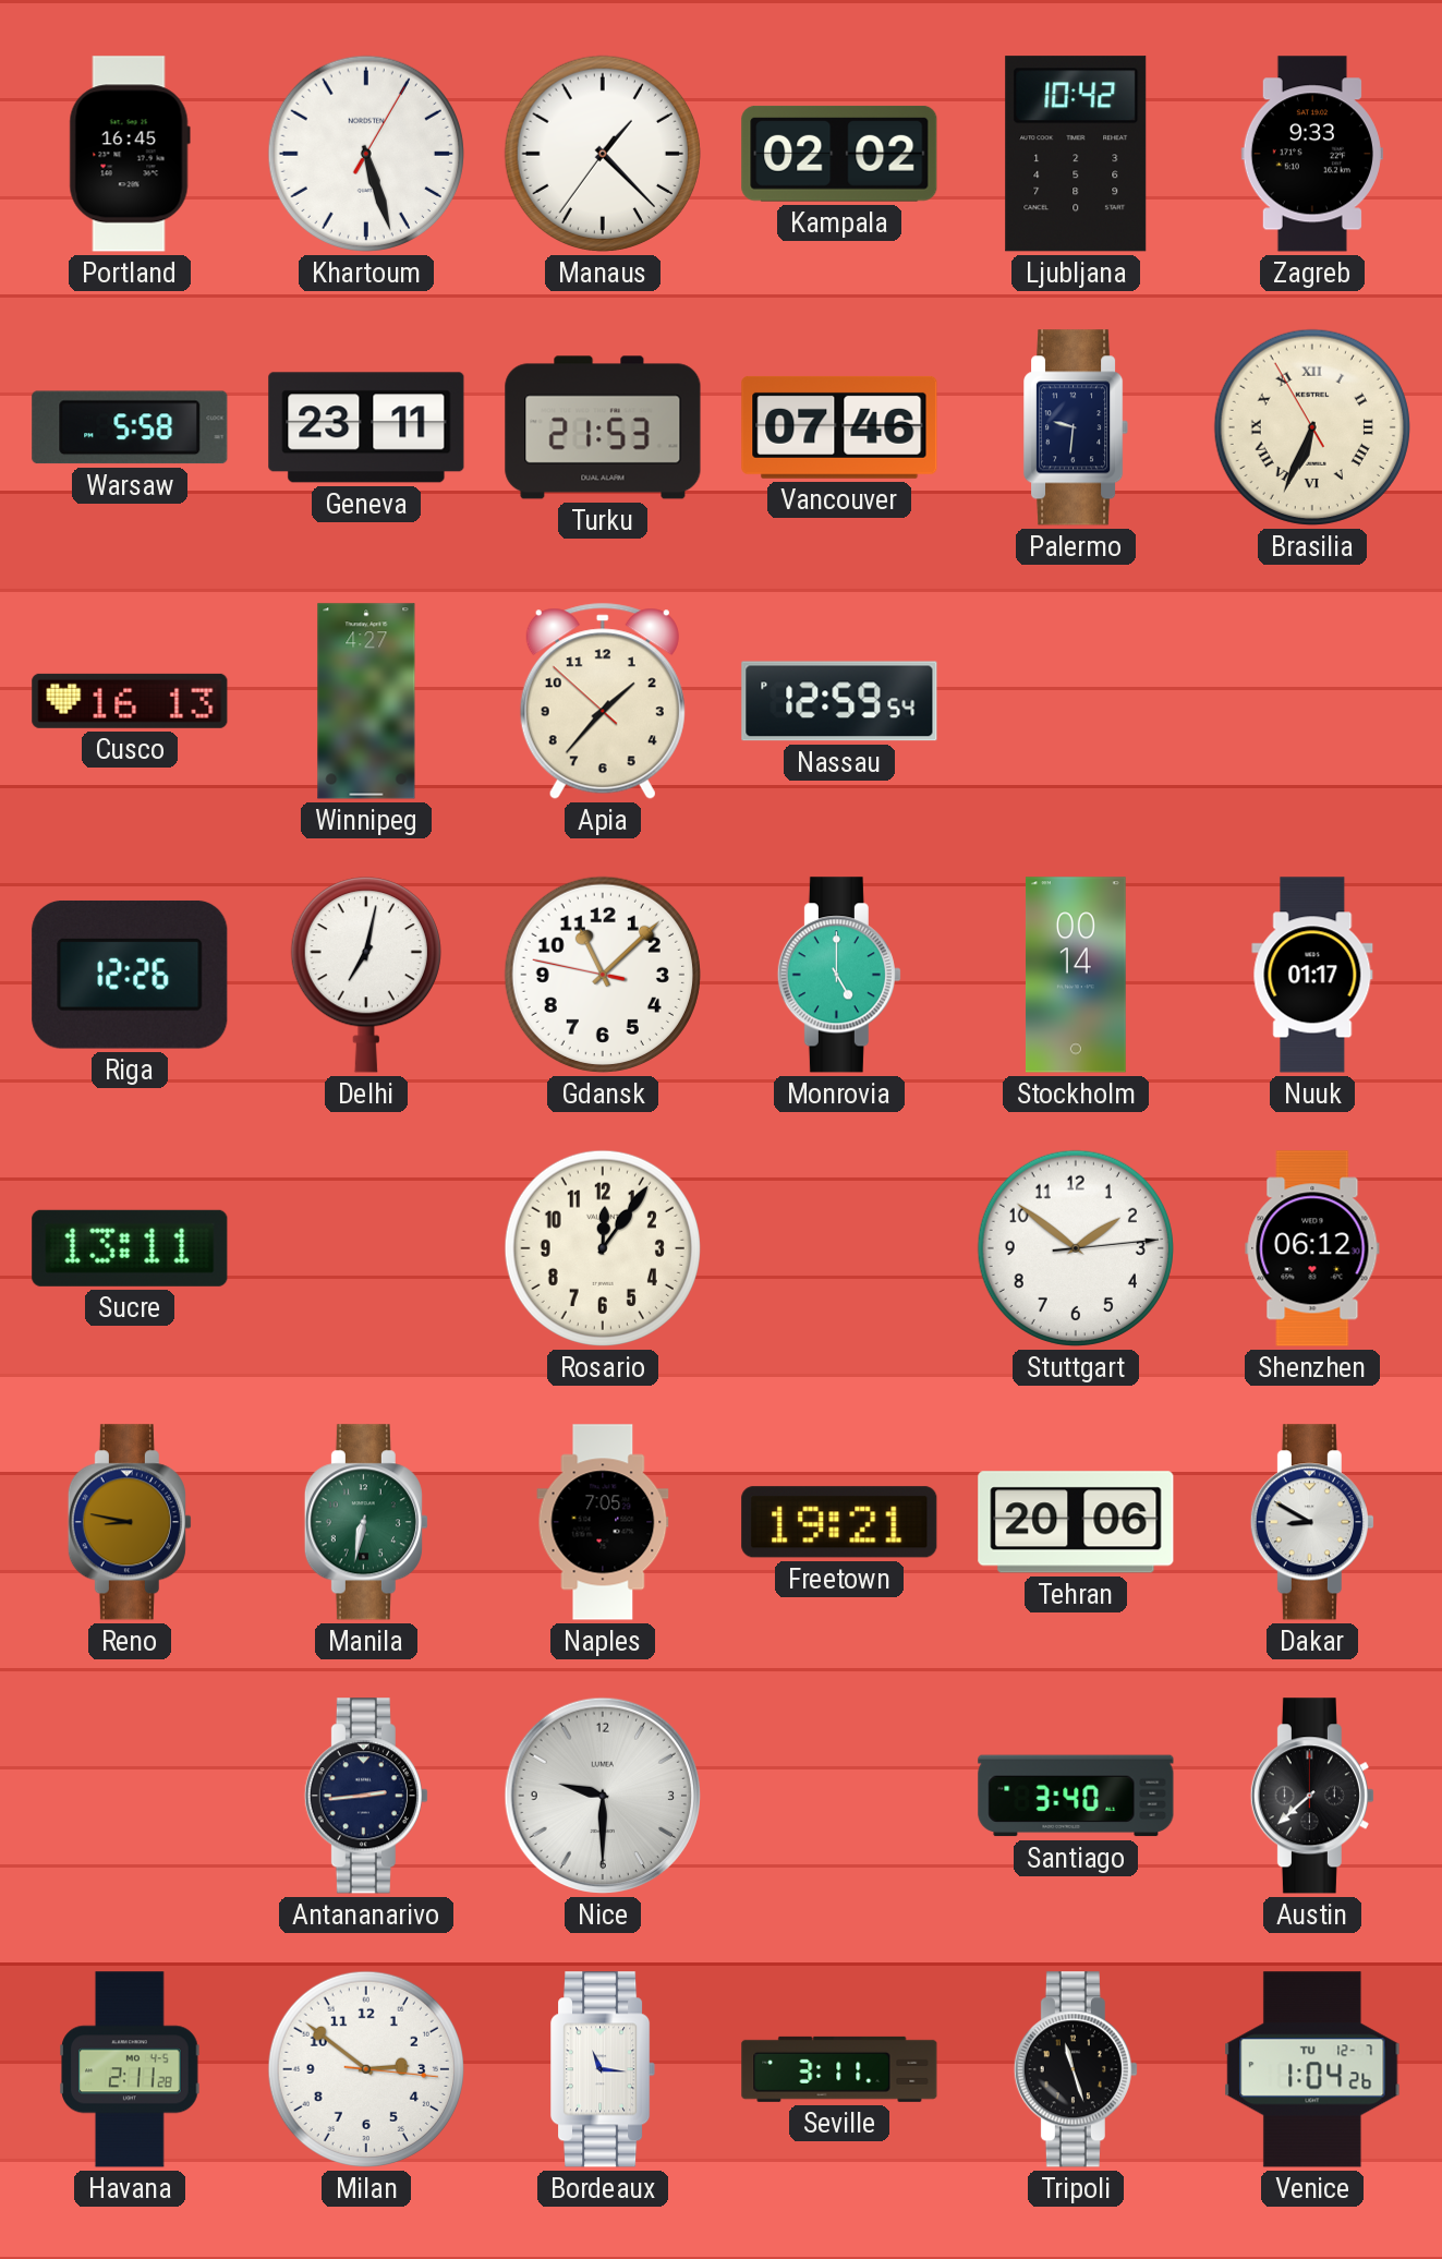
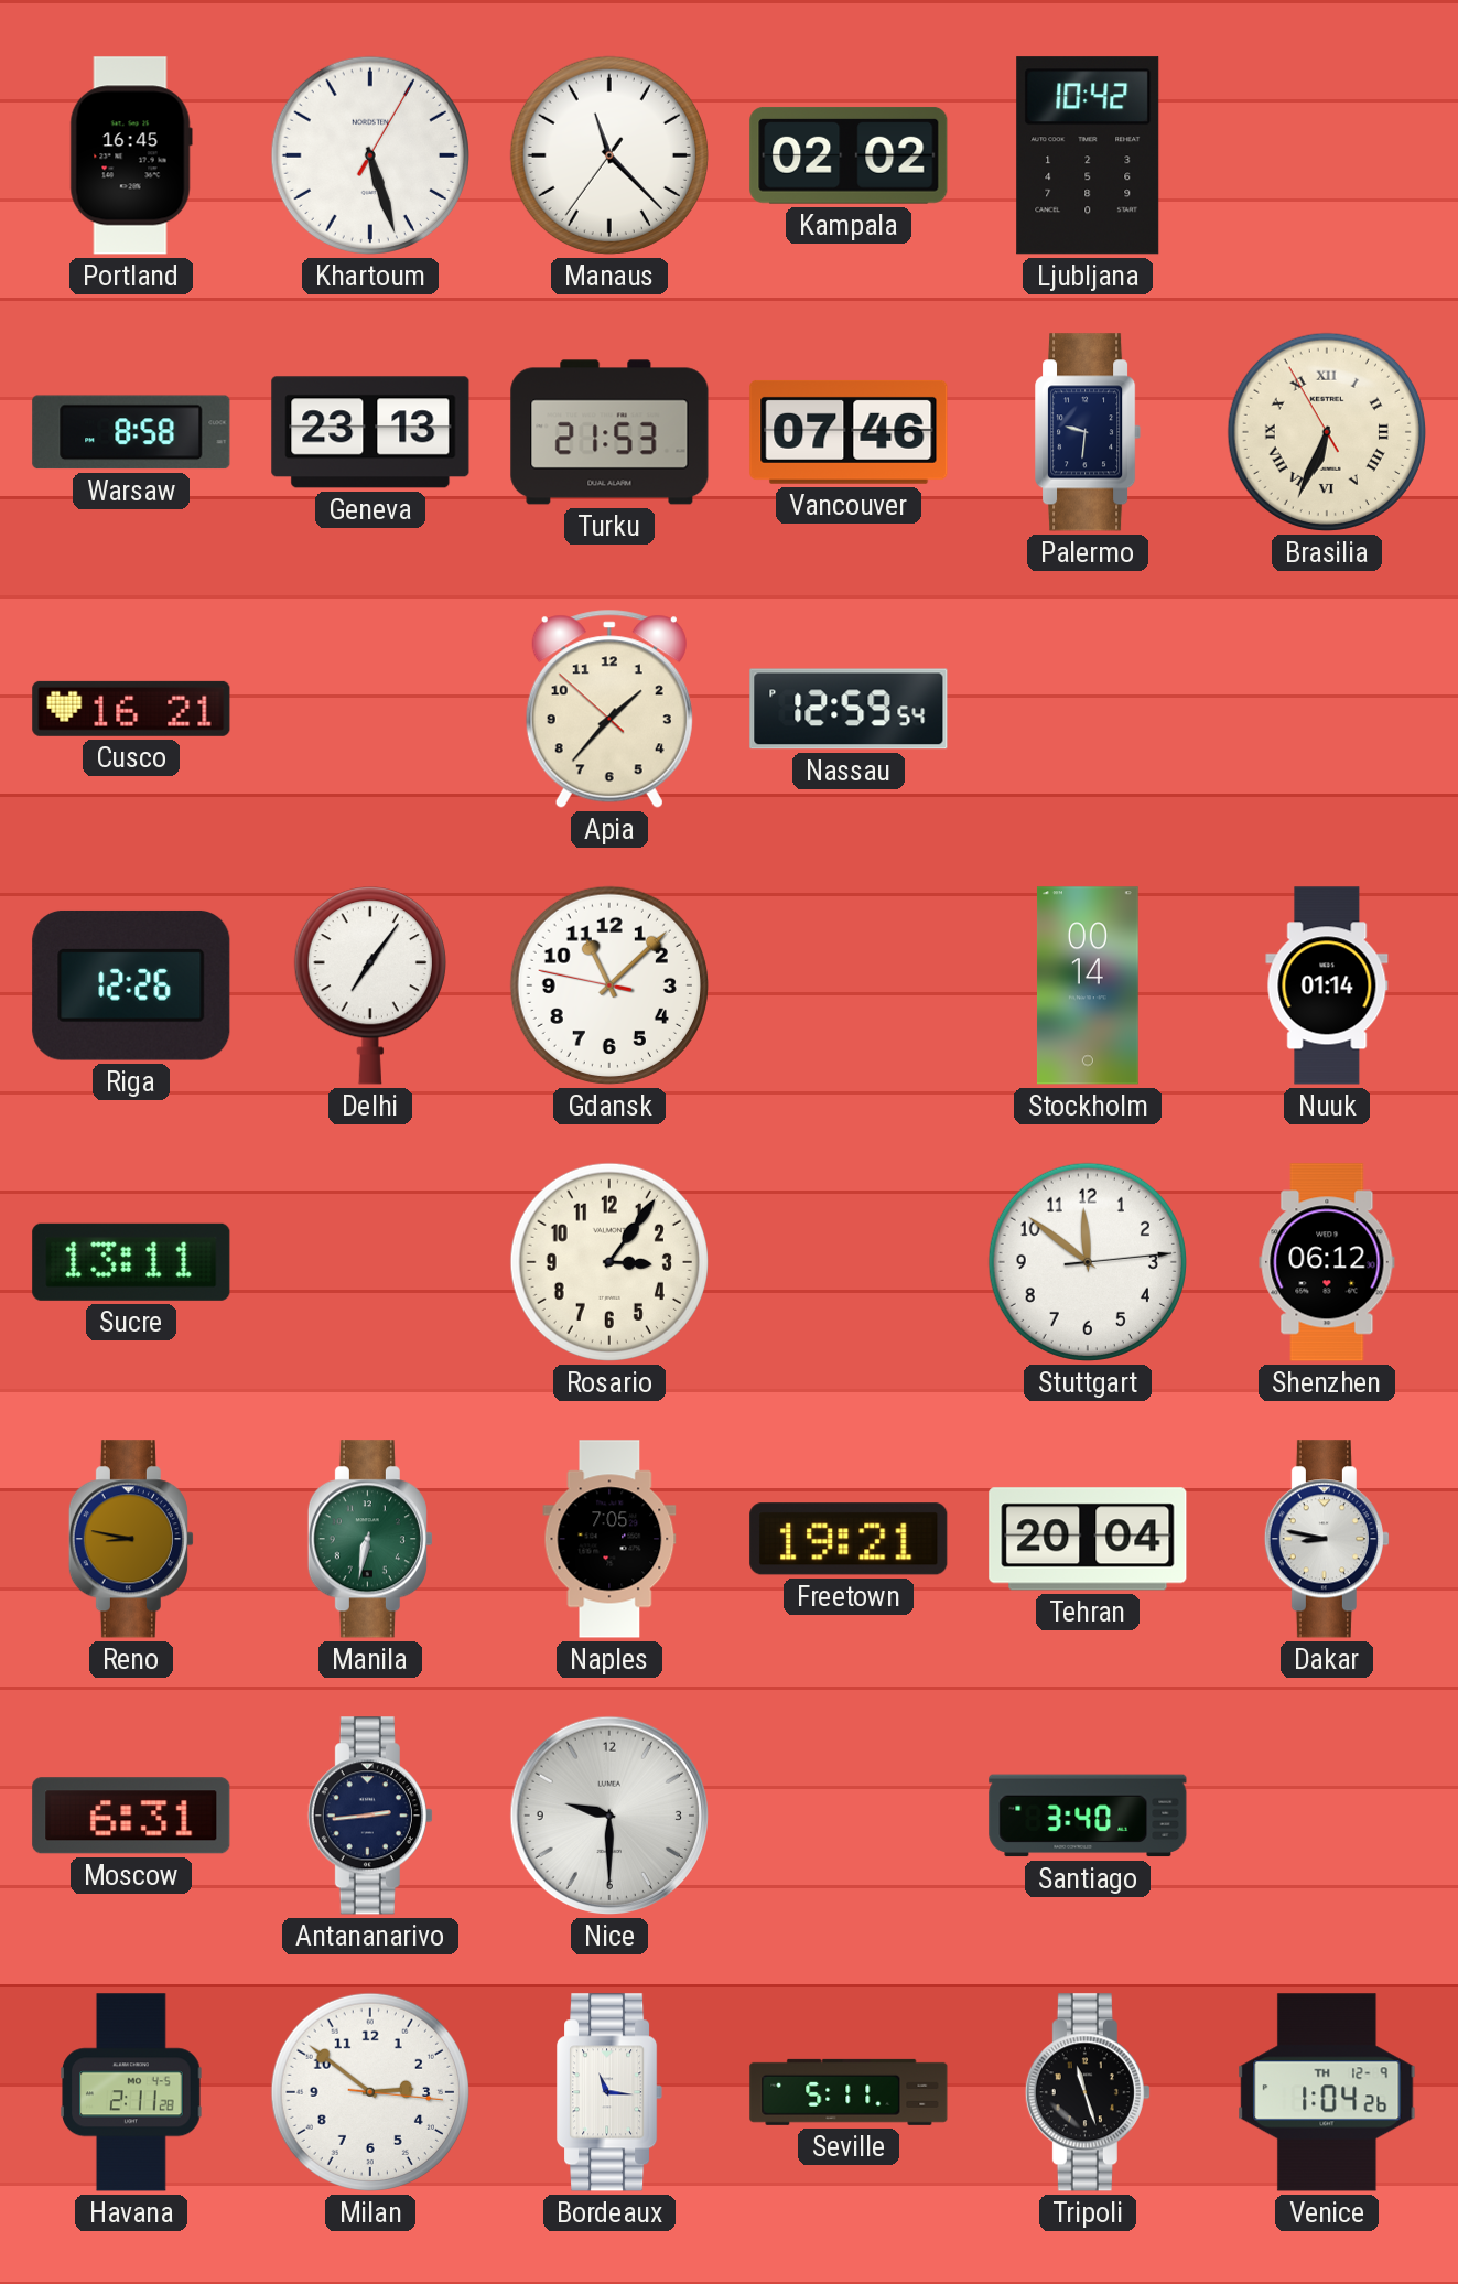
Manaus: 1:22 -> 11:22 (609, 155)
Zagreb: 9:33 -> none (1312, 154)
Warsaw: 5:58 -> 8:58 (131, 432)
Geneva: 23:11 -> 23:13 (370, 432)
Cusco: 16:13 -> 16:21 (131, 709)
Winnipeg: 4:27 -> none (366, 701)
Delhi: 7:02 -> 7:06 (370, 985)
Monrovia: 5:00 -> none (839, 975)
Nuuk: 01:17 -> 01:14 (1327, 985)
Rosario: 12:06 -> 3:06 (609, 1262)
Stuttgart: 1:51 -> 11:51 (1088, 1262)
Tehran: 20:06 -> 20:04 (1088, 1539)
Dakar: 8:50 -> 8:47 (1327, 1539)
Moscow: none -> 6:31 (131, 1816)
Austin: 7:38 -> none (1312, 1796)
Seville: 3:11 -> 5:11 (849, 2092)
Venice date: TU 12-7 -> TH 12-9 (1327, 2092)
